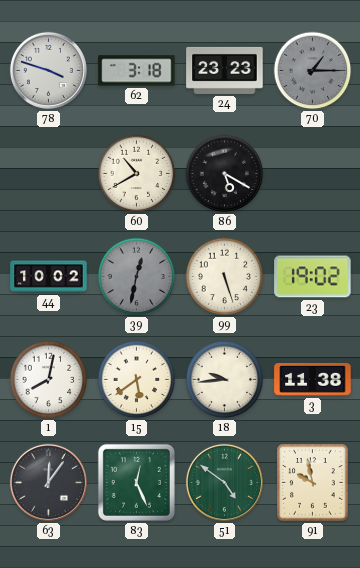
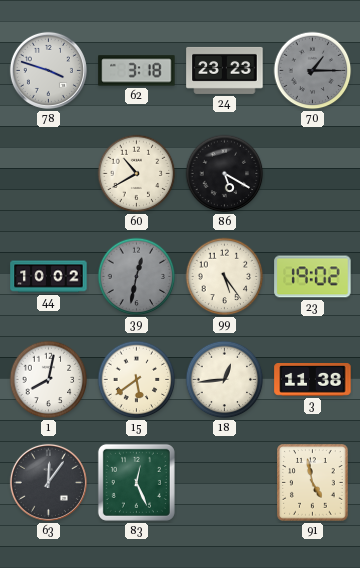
99: 5:27 -> 5:24 (225, 277)
18: 9:44 -> 12:44 (225, 380)
51: 4:51 -> none (224, 482)
91: 9:58 -> 4:58 (313, 483)
